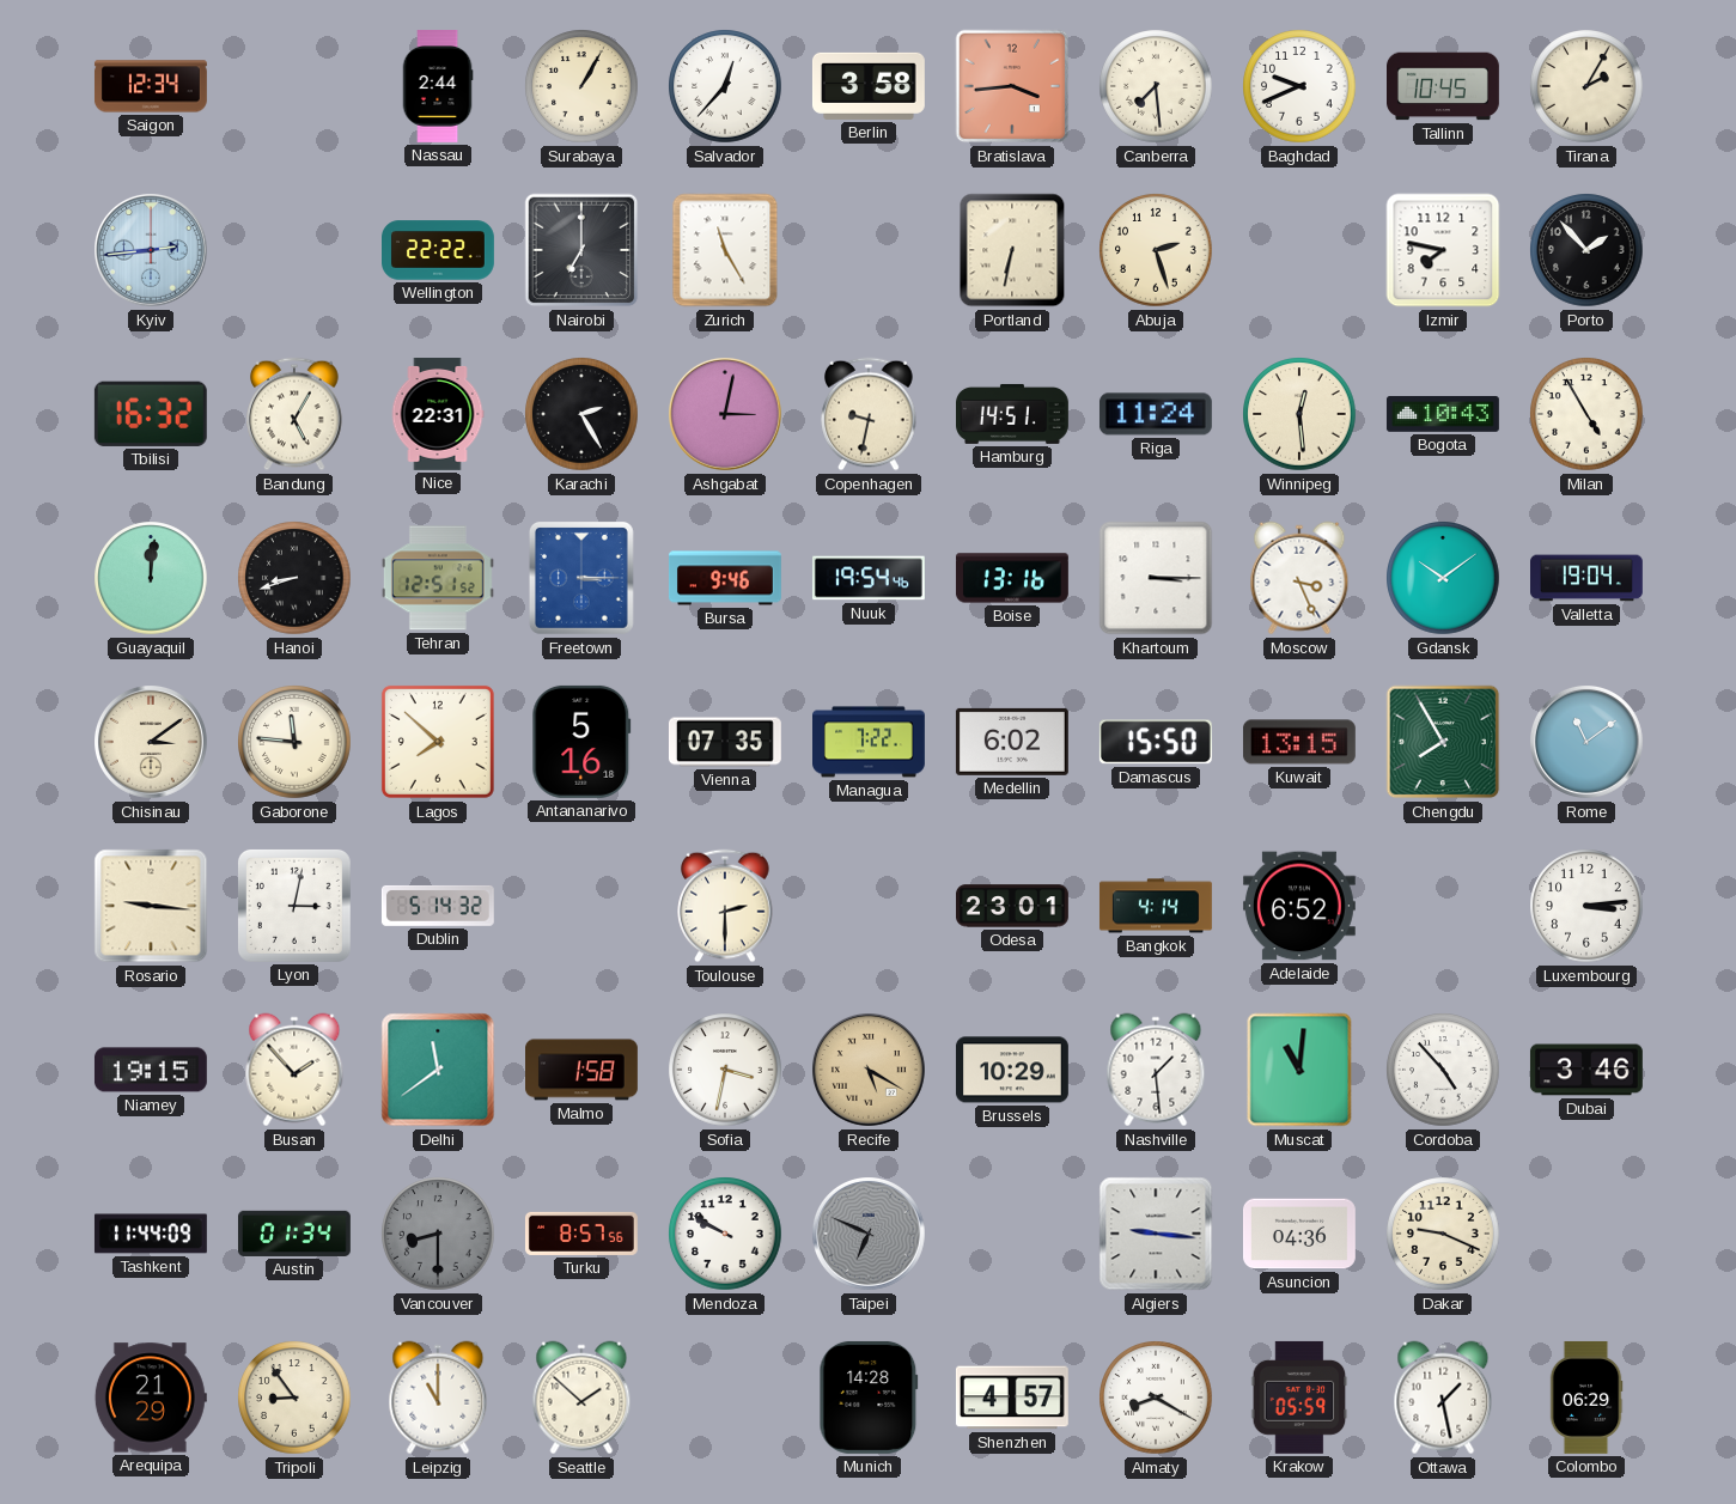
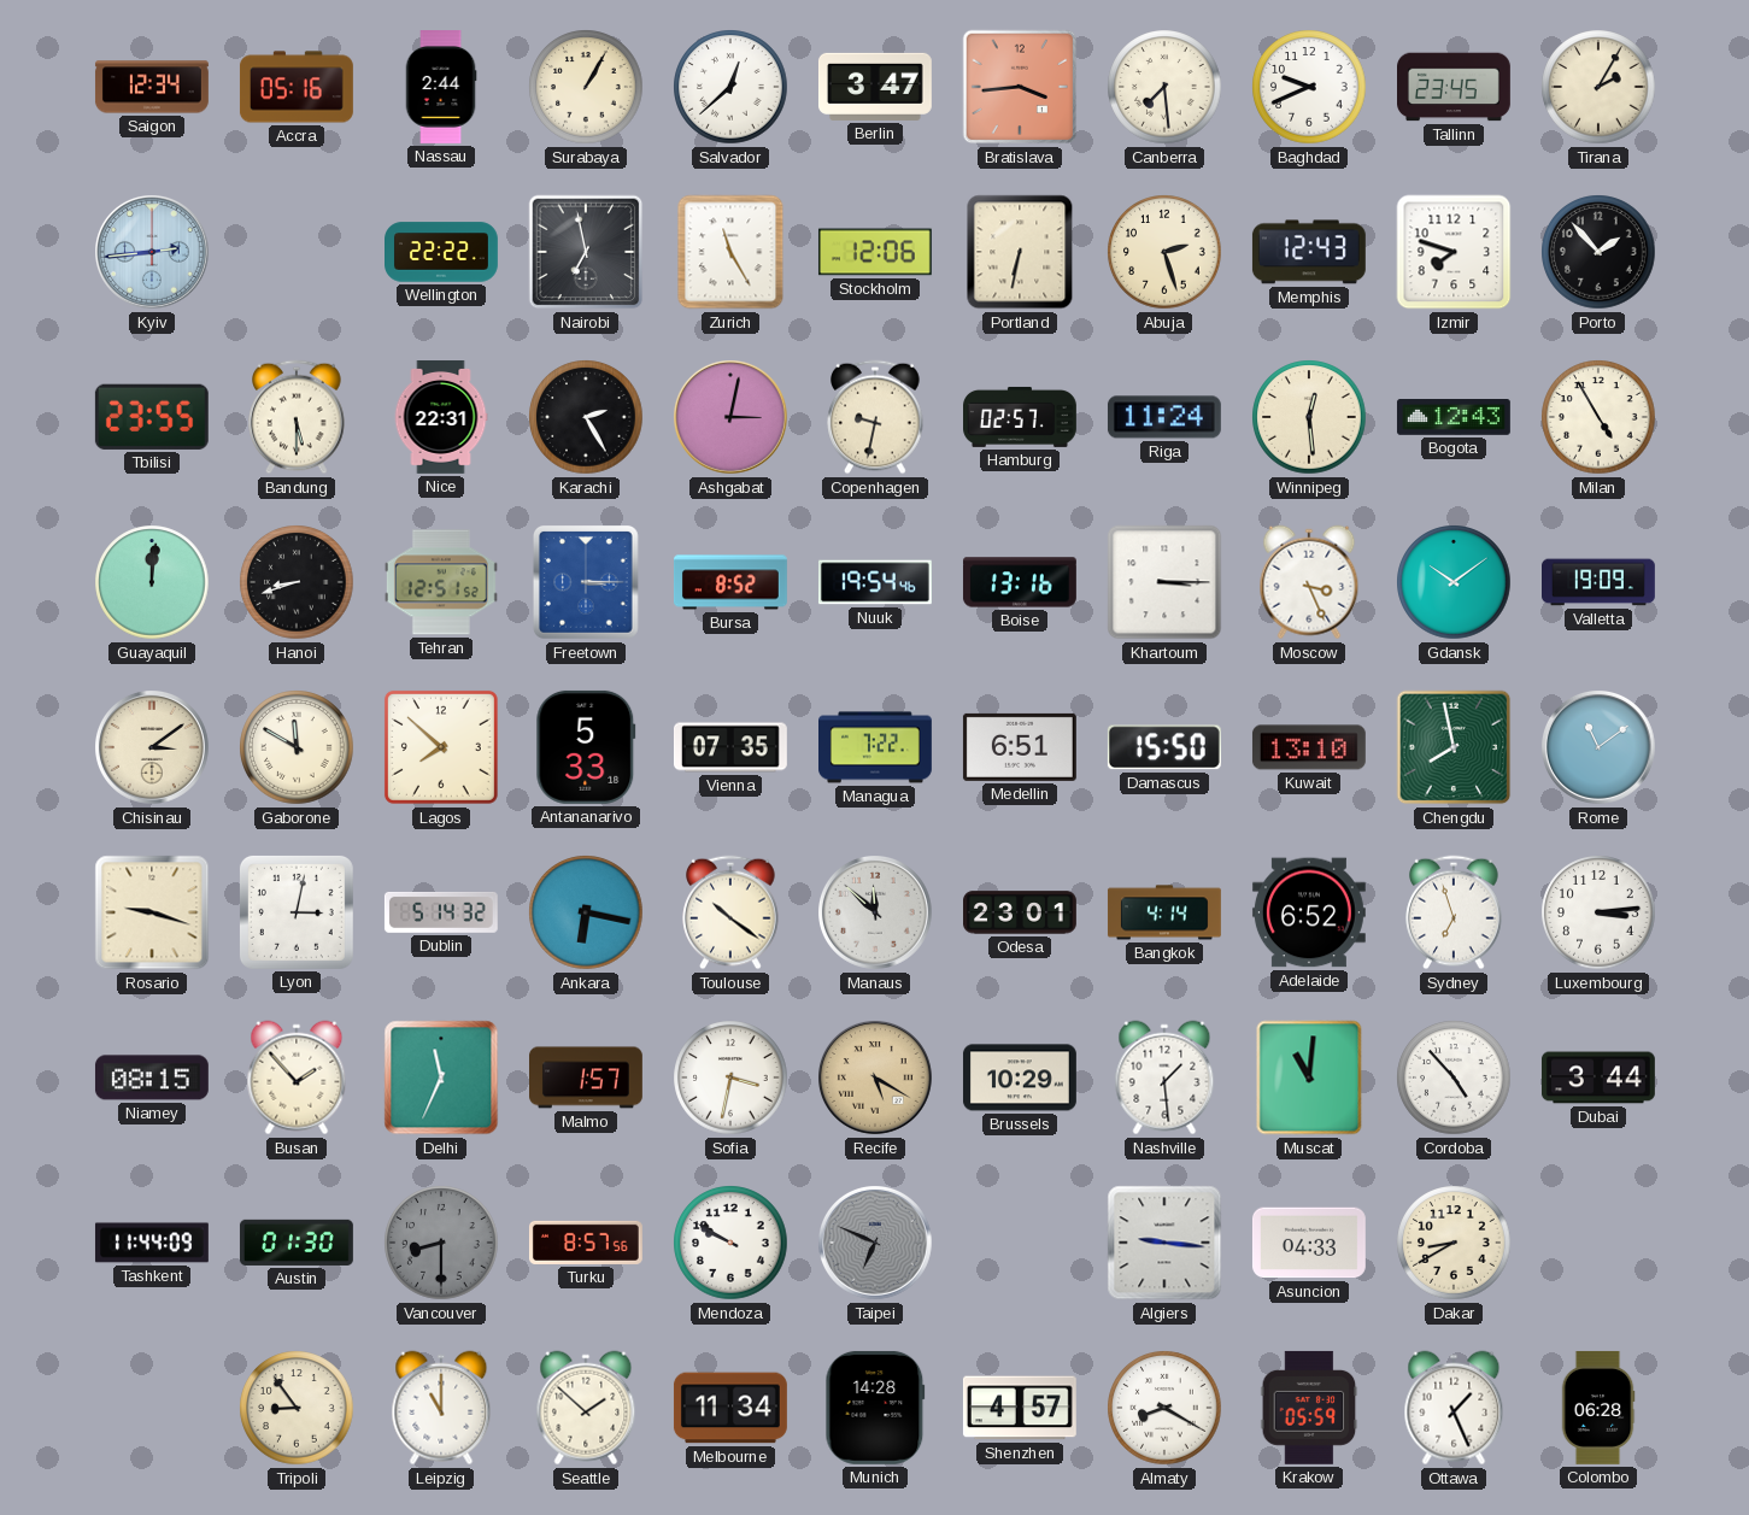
Accra: none -> 05:16 (297, 87)
Salvador: 12:37 -> 12:38 (730, 87)
Berlin: 3:58 -> 3:47 (875, 87)
Tallinn: 10:45 -> 23:45 (1455, 87)
Nairobi: 7:00 -> 6:58 (586, 252)
Stockholm: none -> 12:06 (875, 252)
Memphis: none -> 12:43 (1309, 252)
Izmir: 7:47 -> 7:48 (1454, 252)
Tbilisi: 16:32 -> 23:55 (152, 417)
Bandung: 5:05 -> 5:30 (297, 417)
Hamburg: 14:51 -> 02:57 (1021, 417)
Bogota: 10:43 -> 12:43 (1454, 418)
Bursa: 9:46 -> 8:52 (730, 582)
Valletta: 19:04 -> 19:09 (1600, 582)
Gaborone: 11:46 -> 11:50 (297, 747)
Antananarivo: 5:16 -> 5:33 (586, 747)
Medellin: 6:02 -> 6:51 (1020, 747)
Kuwait: 13:15 -> 13:10 (1309, 747)
Chengdu: 7:55 -> 7:58 (1454, 747)
Rosario: 9:16 -> 9:18 (152, 912)
Ankara: none -> 6:17 (586, 912)
Toulouse: 2:30 -> 10:21 (730, 912)
Manaus: none -> 11:52 (876, 914)
Sydney: none -> 6:57 (1454, 912)
Niamey: 19:15 -> 08:15 (152, 1077)
Delhi: 11:39 -> 11:34 (441, 1077)
Malmo: 1:58 -> 1:57 (587, 1077)
Dubai: 3:46 -> 3:44 (1598, 1077)
Austin: 01:34 -> 01:30 (297, 1243)
Asuncion: 04:36 -> 04:33 (1309, 1243)
Dakar: 9:19 -> 8:40 (1454, 1243)
Arequipa: 21:29 -> none (151, 1398)
Melbourne: none -> 11:34 (730, 1408)
Ottawa: 1:28 -> 1:26 (1454, 1408)
Colombo: 06:29 -> 06:28 (1598, 1408)
